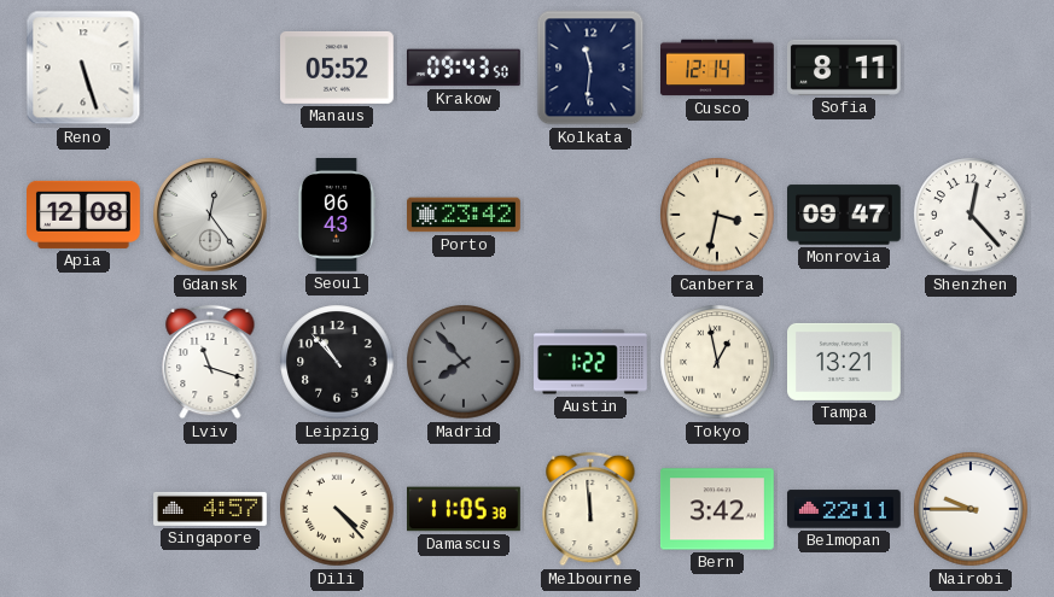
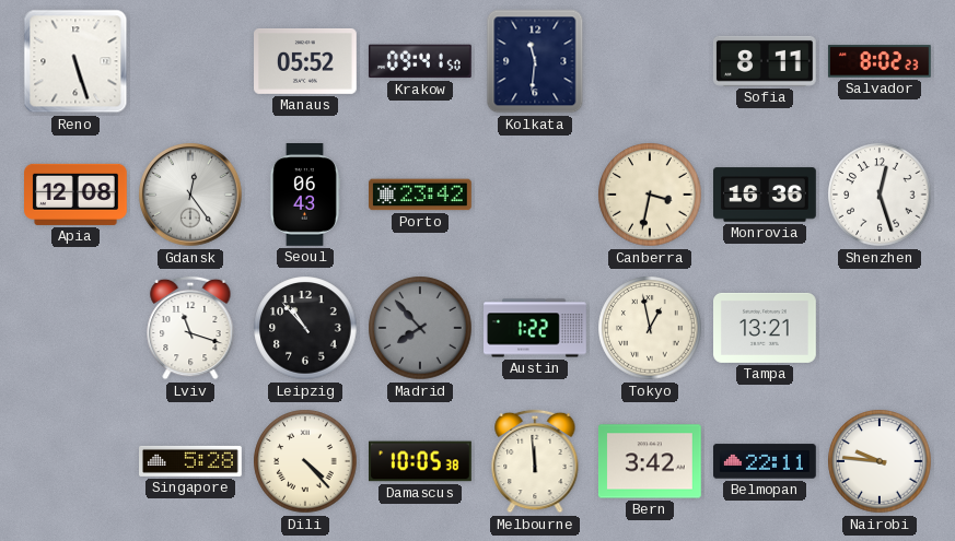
Krakow: 09:43 -> 09:41 (420, 61)
Cusco: 12:14 -> none (718, 68)
Salvador: none -> 8:02 (880, 61)
Monrovia: 09:47 -> 16:36 (766, 195)
Shenzhen: 12:23 -> 12:27 (880, 195)
Singapore: 4:57 -> 5:28 (191, 461)
Damascus: 11:05 -> 10:05 (421, 461)
Nairobi: 9:45 -> 9:46 (880, 461)
